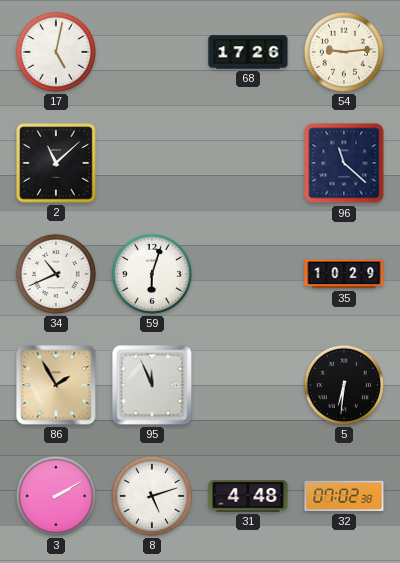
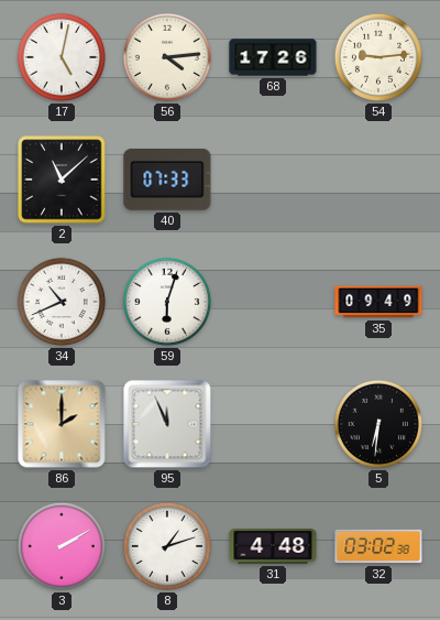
56: none -> 4:14 (167, 57)
40: none -> 07:33 (167, 180)
96: 11:22 -> none (344, 163)
35: 10:29 -> 09:49 (378, 302)
86: 1:55 -> 2:00 (62, 424)
8: 5:12 -> 1:12 (167, 546)
32: 07:02 -> 03:02 (378, 546)
